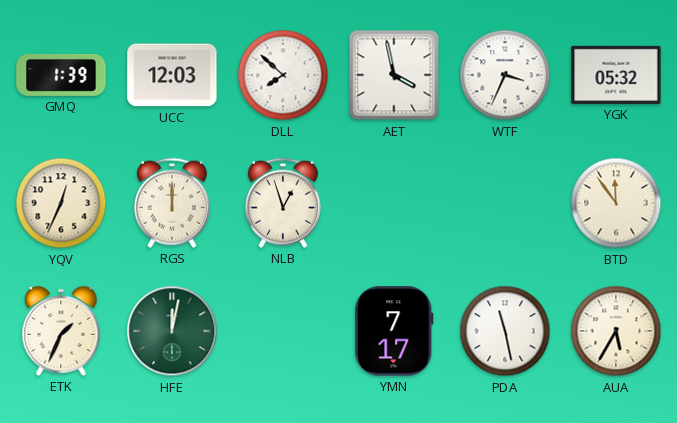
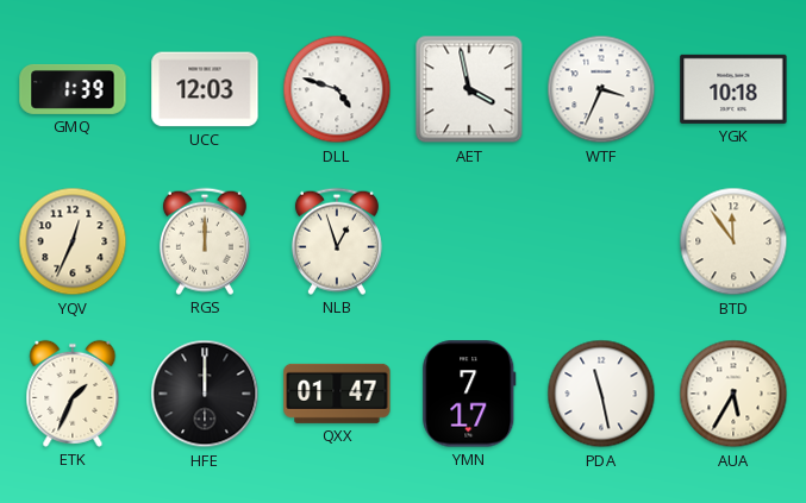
DLL: 7:52 -> 4:48 (337, 89)
YGK: 05:32 -> 10:18 (733, 89)
HFE: 12:02 -> 12:00 (205, 394)
HFE dial: green -> black (205, 394)
QXX: none -> 01:47 (337, 394)
